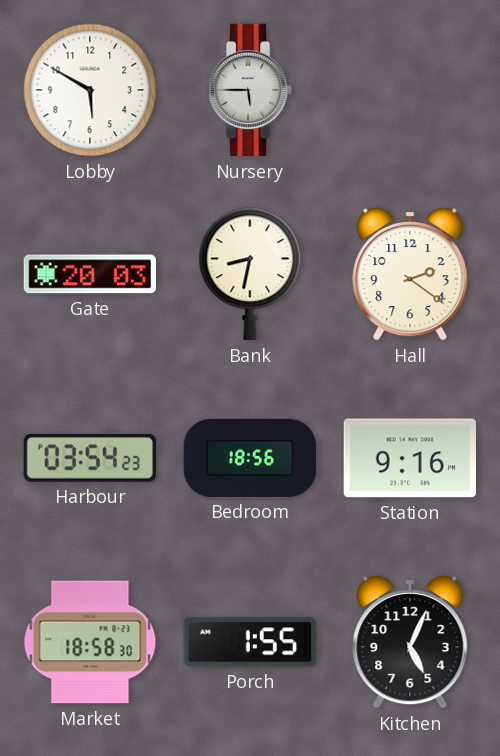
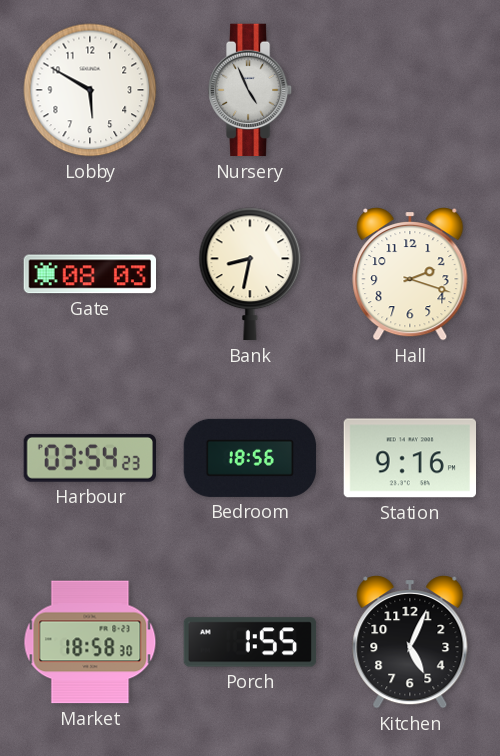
Nursery: 5:45 -> 4:56 (250, 90)
Gate: 20:03 -> 08:03 (89, 274)
Hall: 2:21 -> 2:18 (410, 274)
